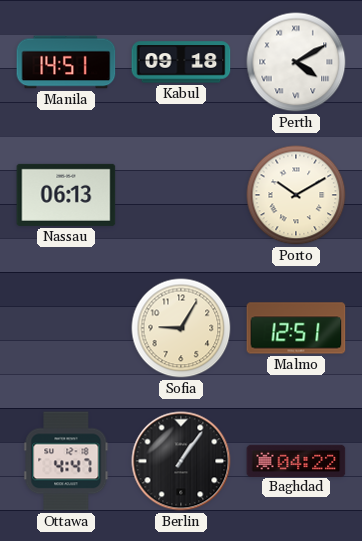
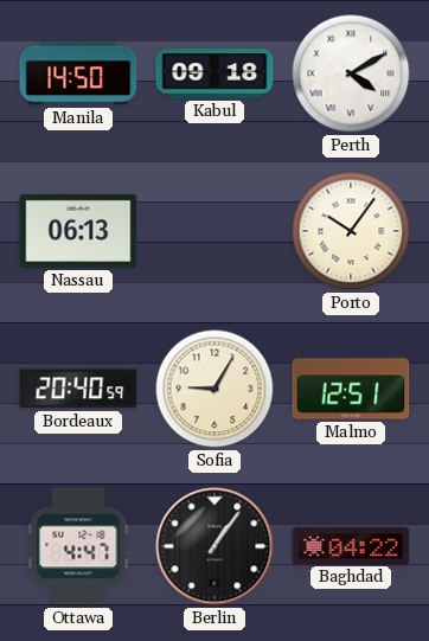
Manila: 14:51 -> 14:50 (78, 73)
Porto: 10:10 -> 10:06 (351, 231)
Bordeaux: none -> 20:40 (78, 389)
